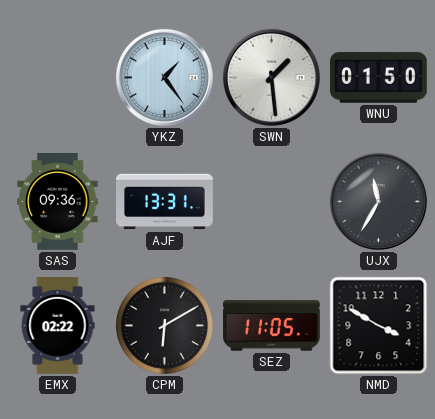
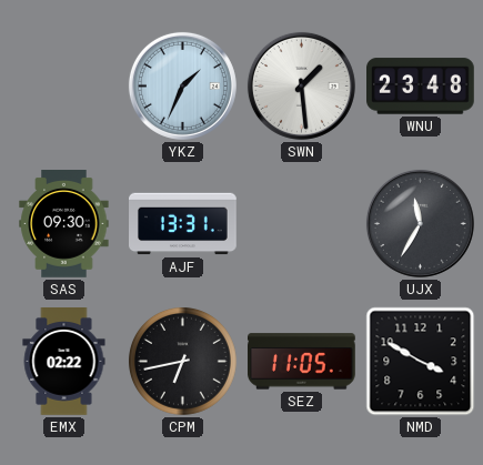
YKZ: 1:24 -> 1:34 (182, 85)
WNU: 01:50 -> 23:48 (421, 87)
SAS: 09:36 -> 09:30 (64, 224)
CPM: 6:10 -> 6:43 (182, 361)
